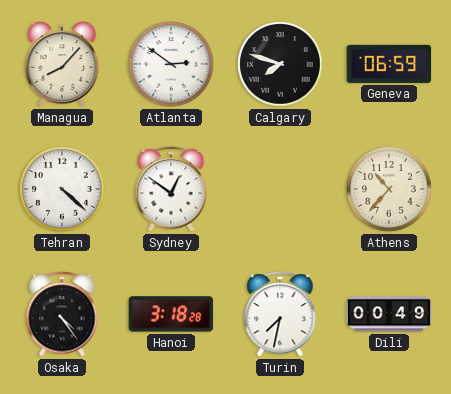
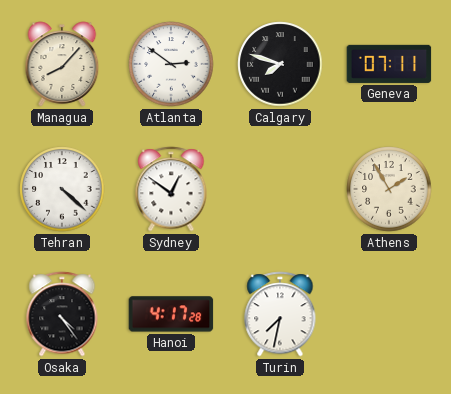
Geneva: 06:59 -> 07:11 (389, 64)
Athens: 10:37 -> 1:55 (389, 189)
Hanoi: 3:18 -> 4:17 (171, 314)
Dili: 00:49 -> none (389, 314)
